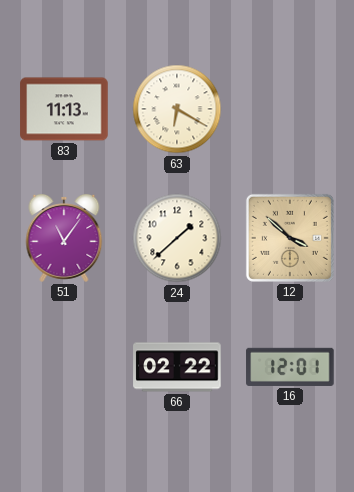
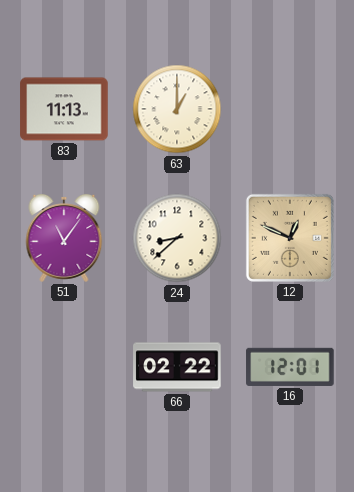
63: 6:20 -> 1:00 (177, 109)
24: 1:38 -> 8:38 (177, 238)
12: 3:52 -> 12:49 (290, 238)
